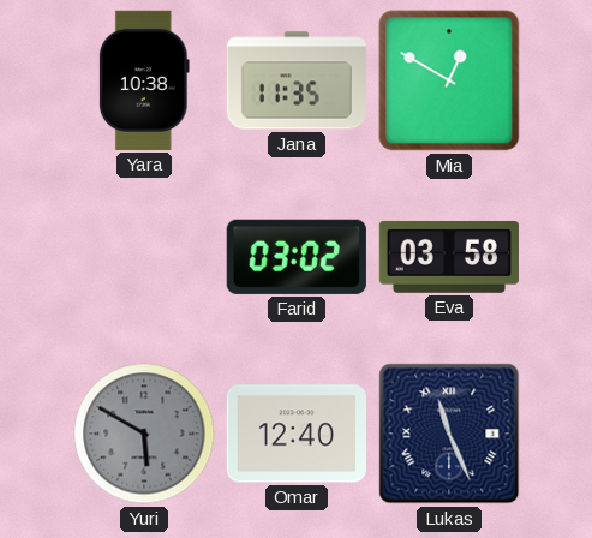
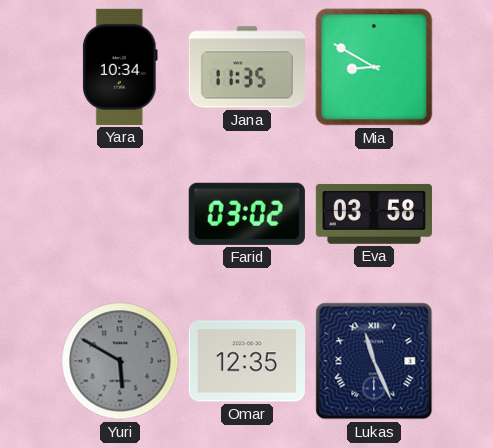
Yara: 10:38 -> 10:34 (120, 67)
Mia: 12:50 -> 8:50 (374, 67)
Omar: 12:40 -> 12:35 (247, 361)
